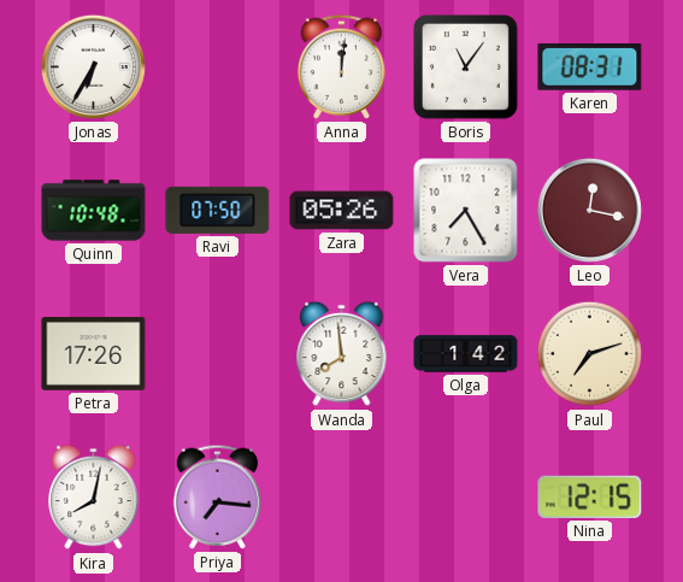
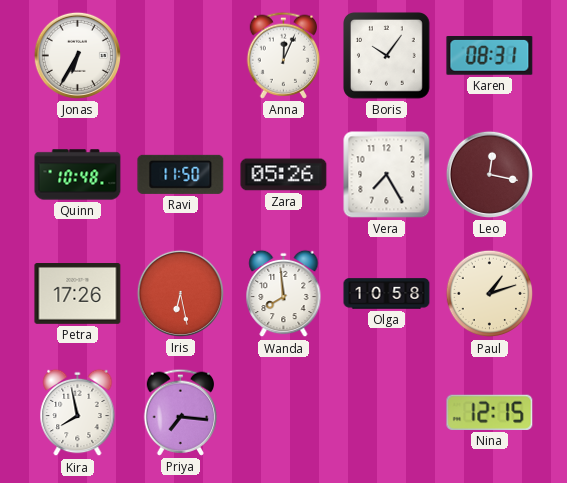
Anna: 12:01 -> 12:04 (284, 55)
Boris: 11:06 -> 10:06 (387, 56)
Ravi: 07:50 -> 11:50 (181, 174)
Iris: none -> 6:28 (180, 293)
Olga: 1:42 -> 10:58 (387, 294)
Paul: 7:12 -> 1:12 (490, 294)
Kira: 8:02 -> 7:58 (78, 413)
